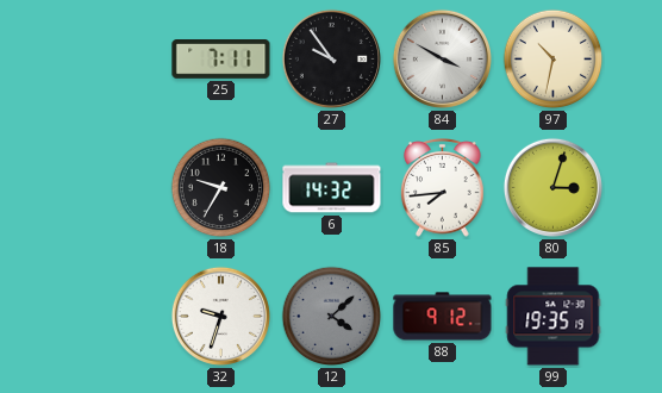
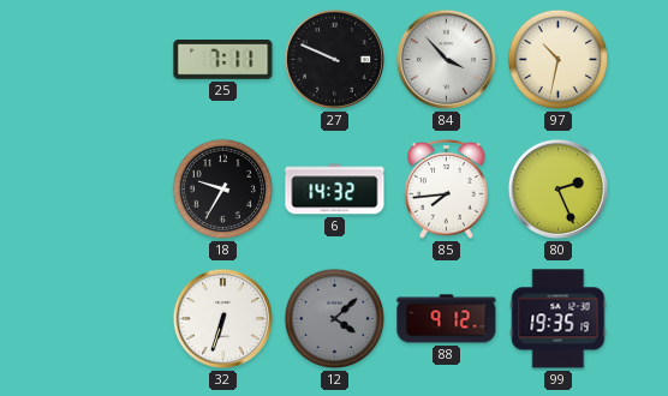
27: 9:54 -> 9:49 (334, 59)
84: 3:50 -> 3:53 (446, 59)
80: 3:03 -> 2:26 (557, 188)
32: 9:33 -> 6:33 (222, 318)
